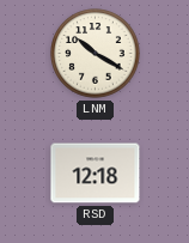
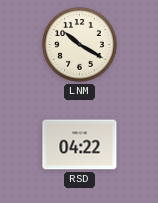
RSD: 12:18 -> 04:22 (80, 145)
